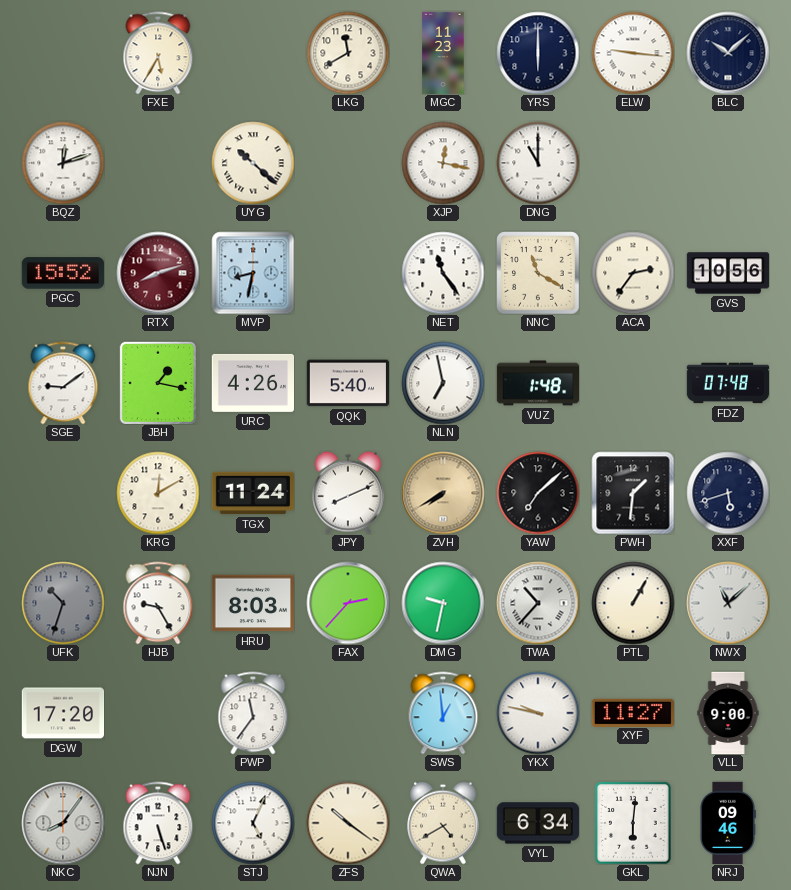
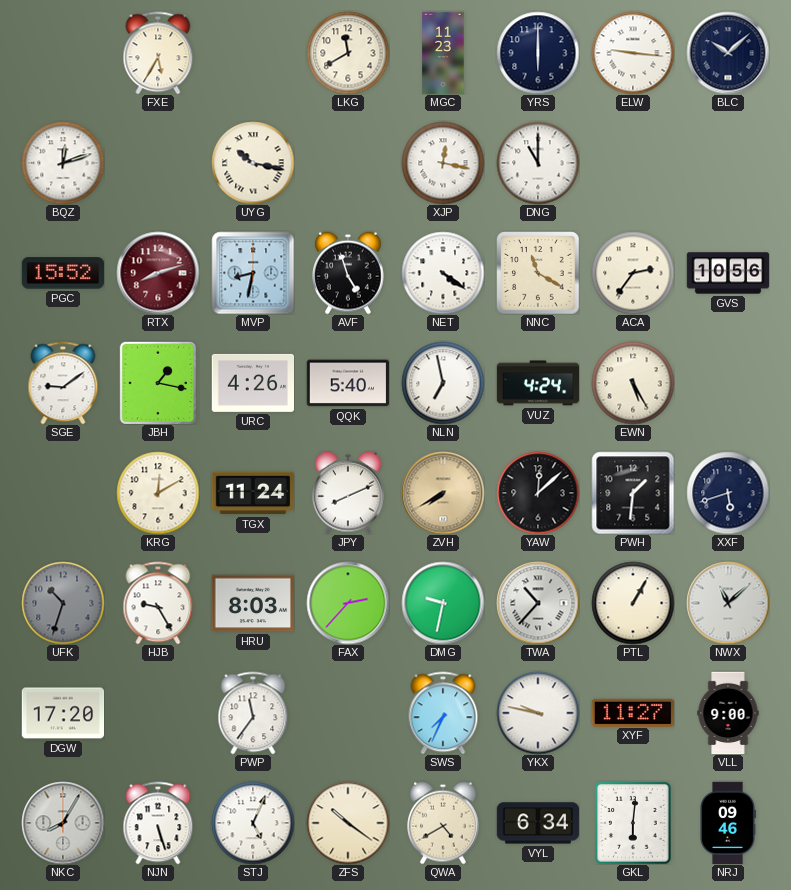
UYG: 10:22 -> 10:17 (253, 163)
AVF: none -> 4:57 (349, 273)
NET: 11:24 -> 4:21 (443, 273)
VUZ: 1:48 -> 4:24 (538, 383)
EWN: none -> 5:25 (633, 383)
FDZ: 07:48 -> none (728, 383)
YAW: 7:08 -> 12:08 (538, 493)
SWS: 12:59 -> 7:34 (443, 713)
NKC: 8:06 -> 8:05 (63, 823)
